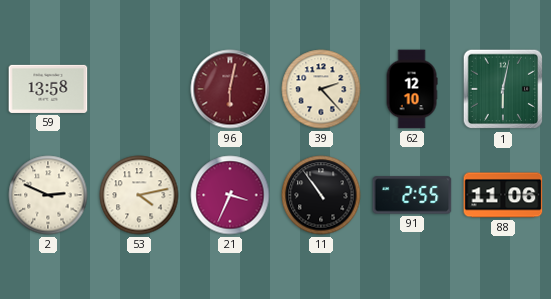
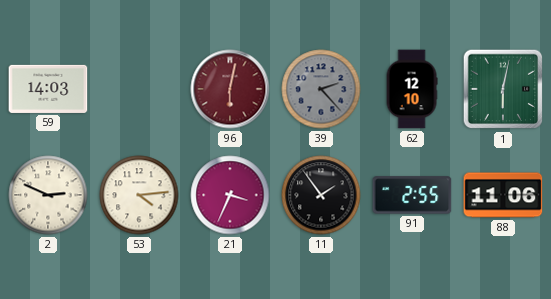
59: 13:58 -> 14:03 (48, 89)
39 dial: cream -> grey (321, 89)
53: 4:13 -> 4:14 (139, 195)
11: 10:54 -> 1:54 (321, 195)
